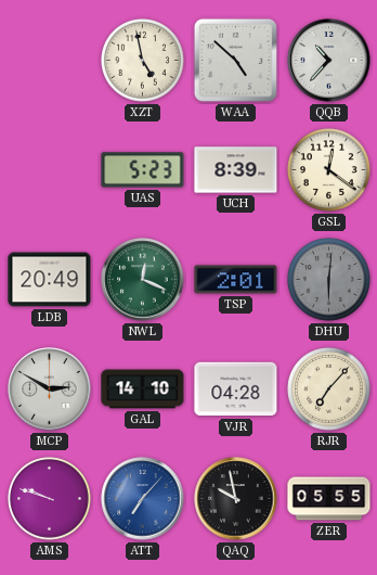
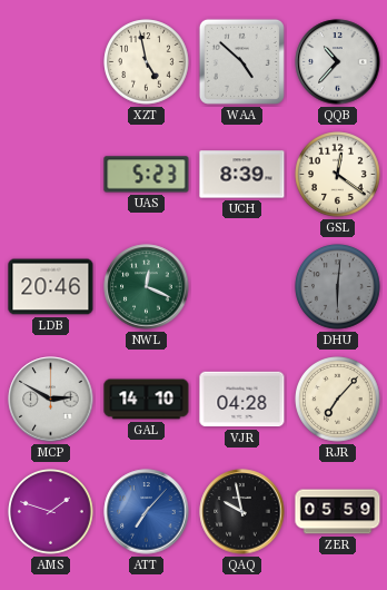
LDB: 20:49 -> 20:46 (51, 287)
TSP: 2:01 -> none (236, 280)
AMS: 9:48 -> 1:48 (51, 512)
ZER: 05:55 -> 05:59 (338, 512)
